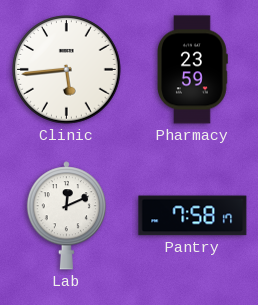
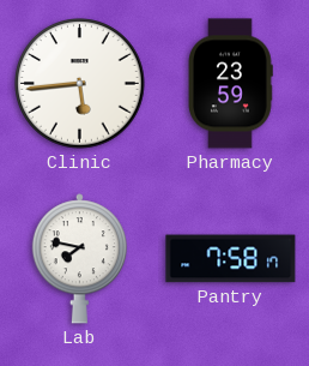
Lab: 12:11 -> 7:47 (79, 259)
